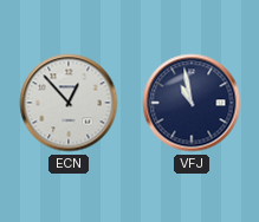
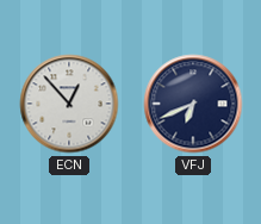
VFJ: 10:58 -> 6:41 (193, 104)
